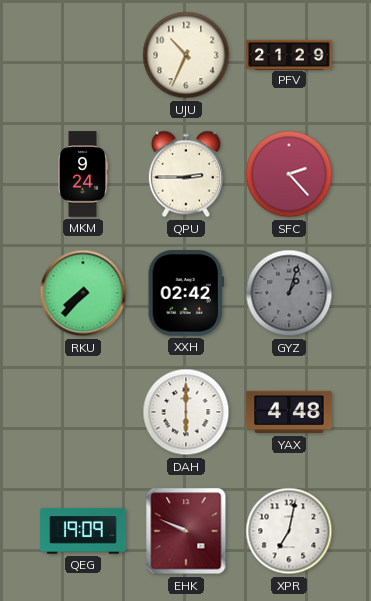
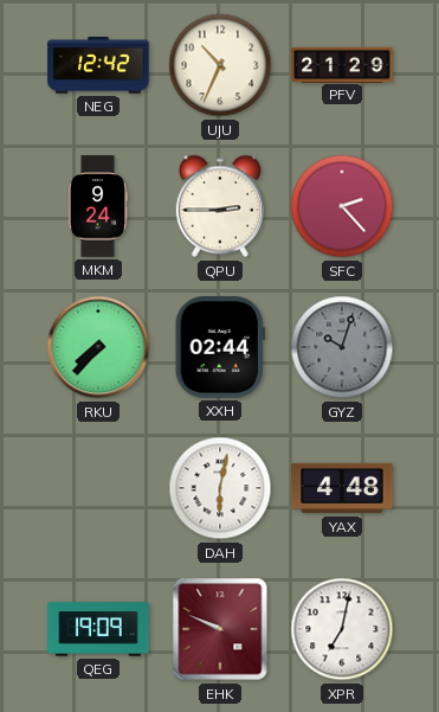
NEG: none -> 12:42 (98, 66)
XXH: 02:42 -> 02:44 (220, 347)
GYZ: 1:03 -> 10:03 (342, 347)
DAH: 6:00 -> 6:02 (220, 488)
